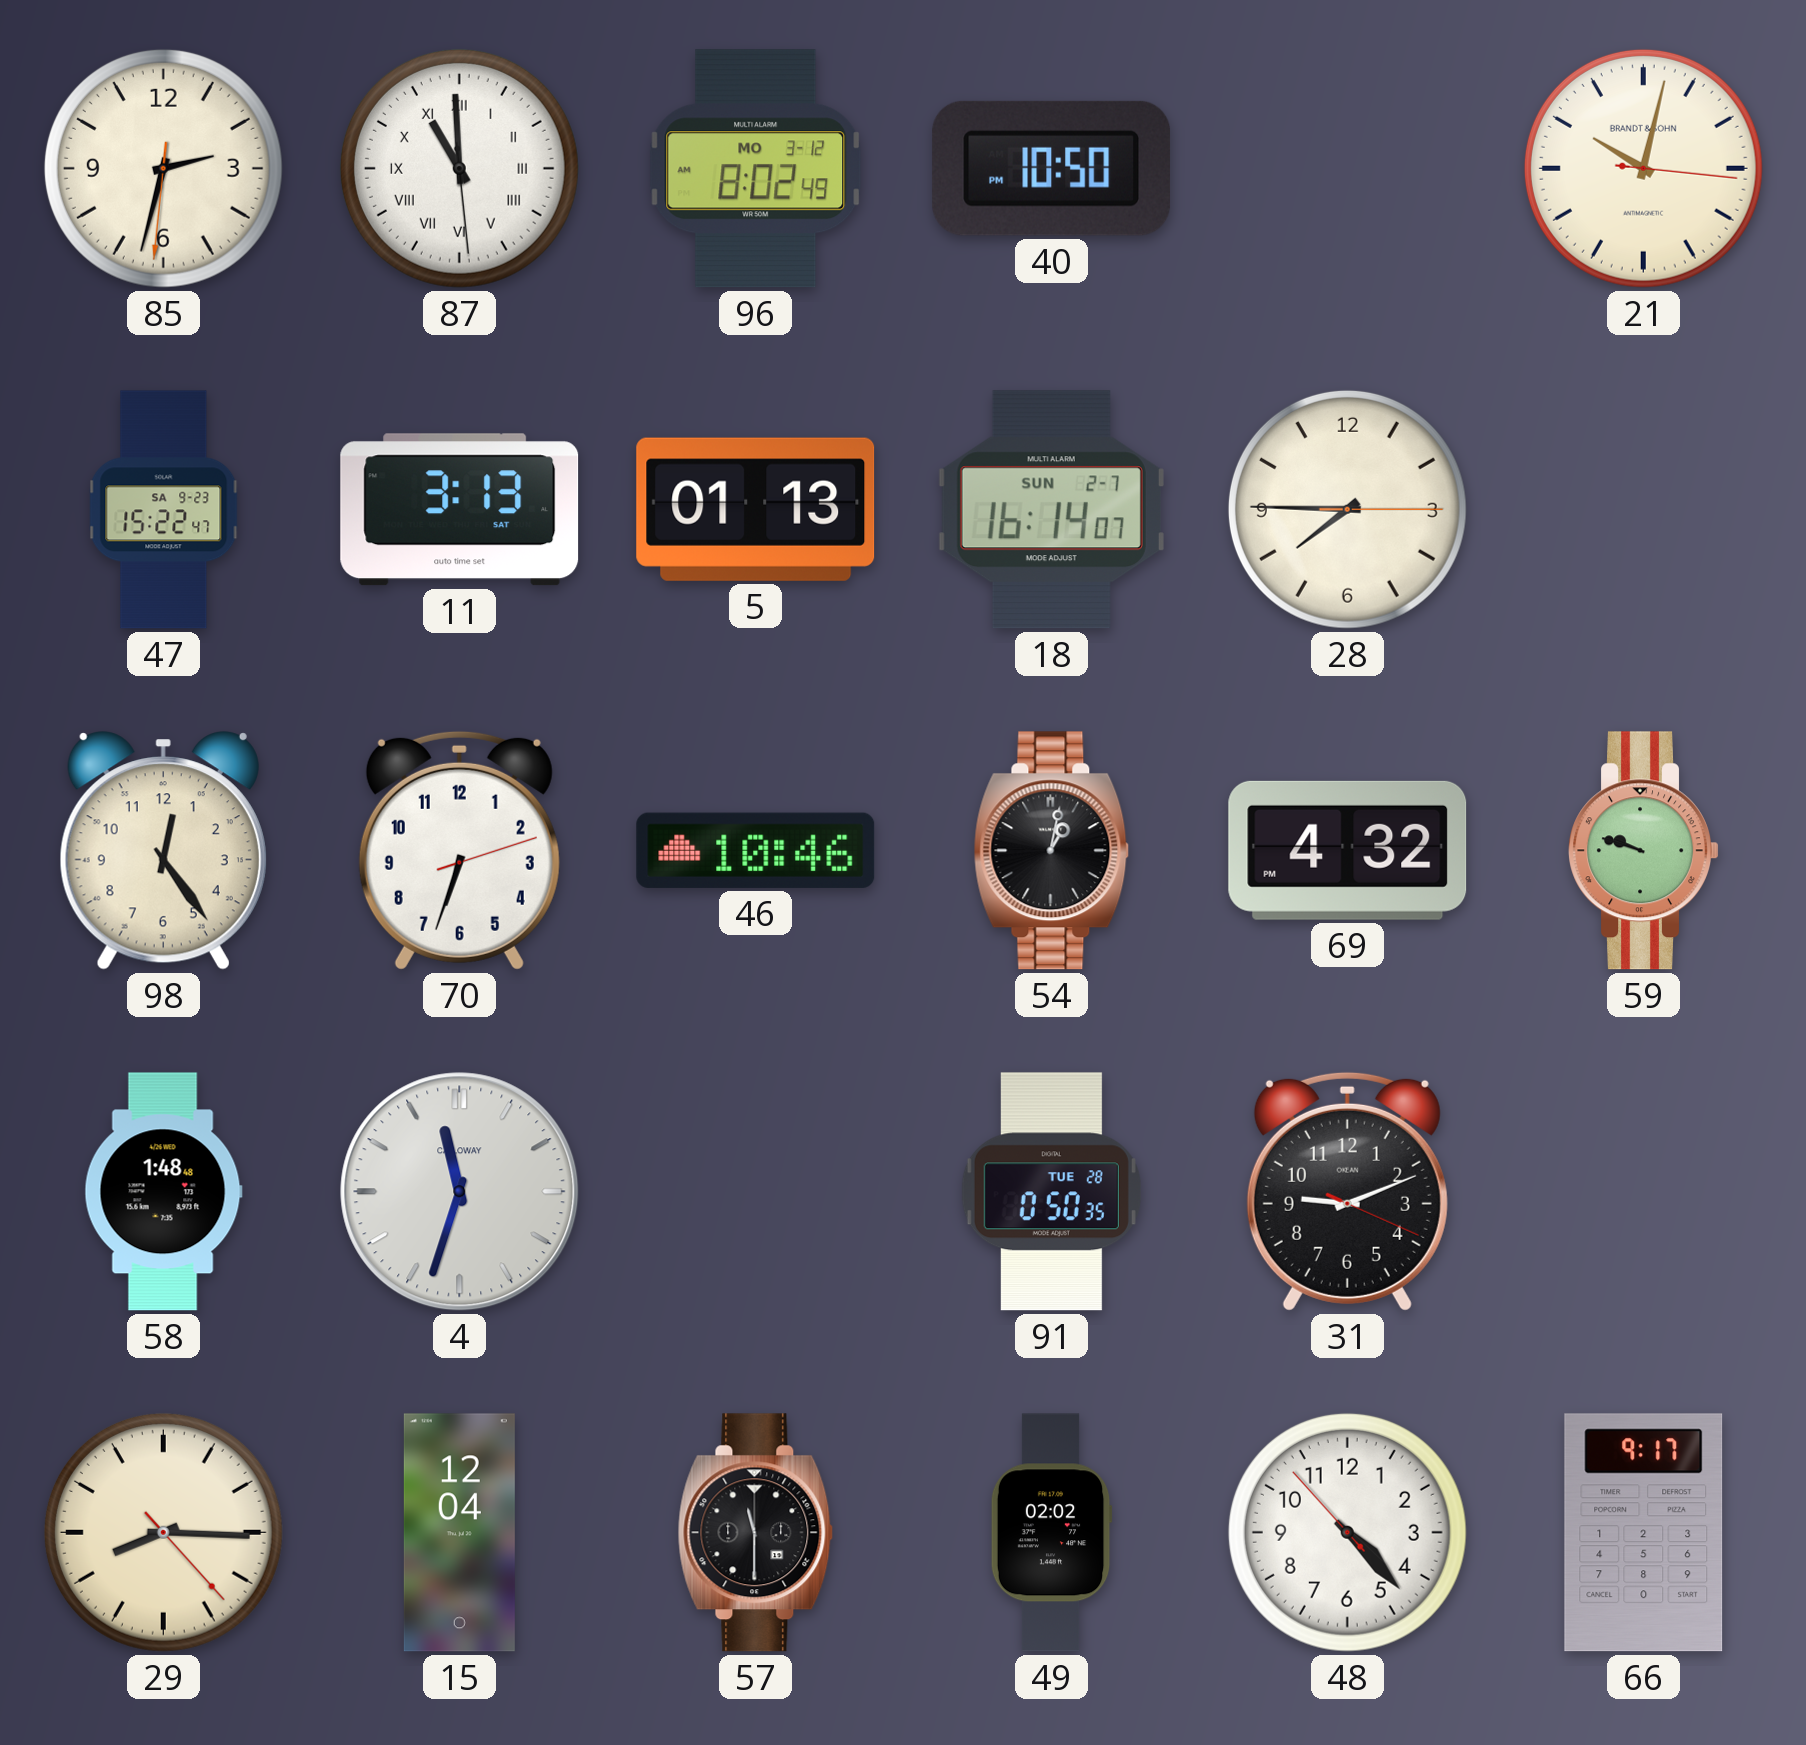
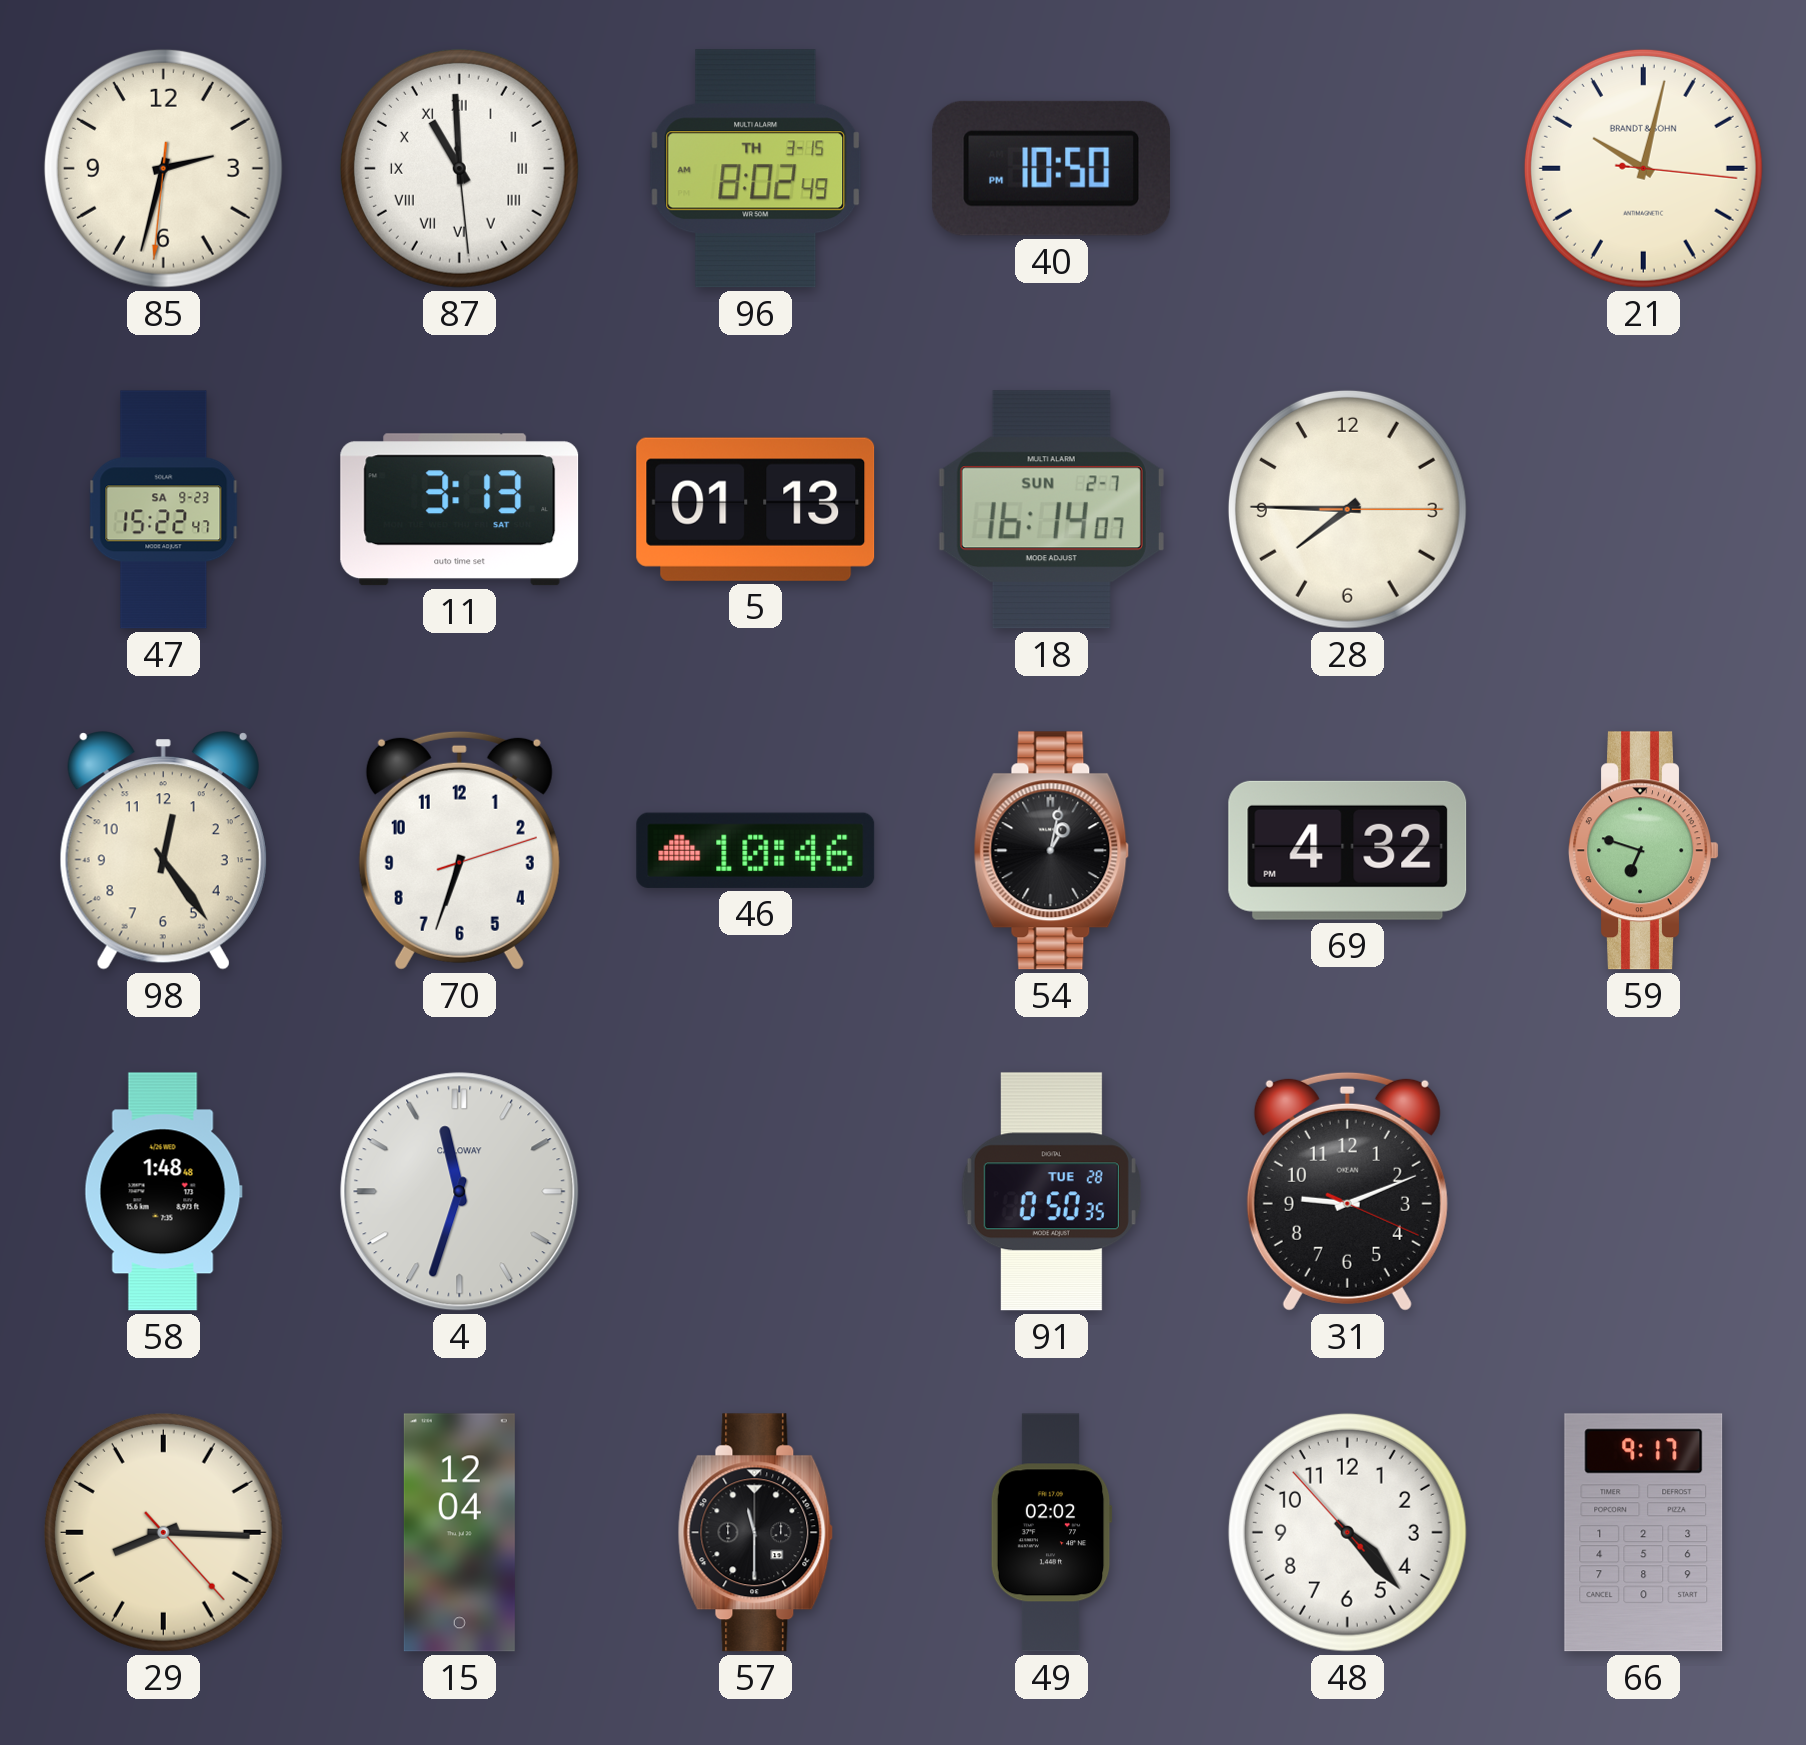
96 date: MO 3-12 -> TH 3-15 (756, 169)
59: 9:48 -> 6:48 (1644, 851)
